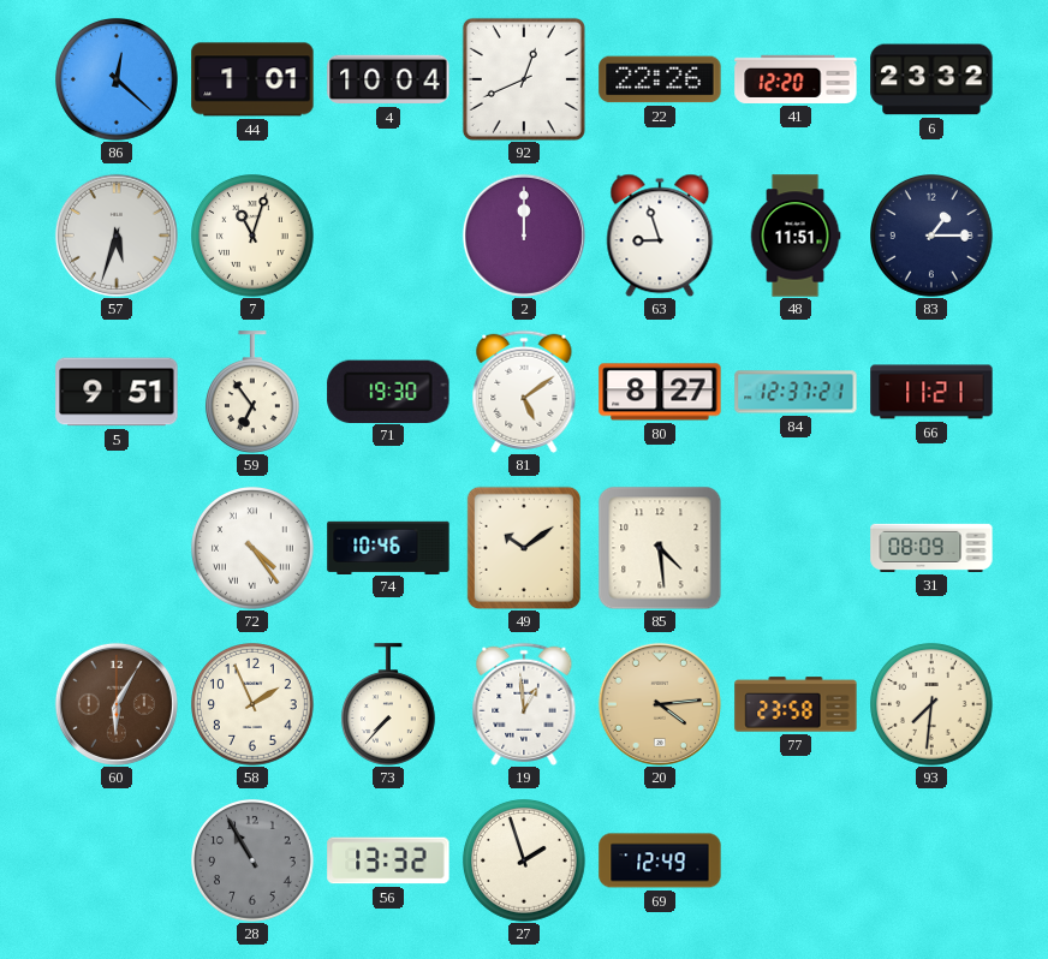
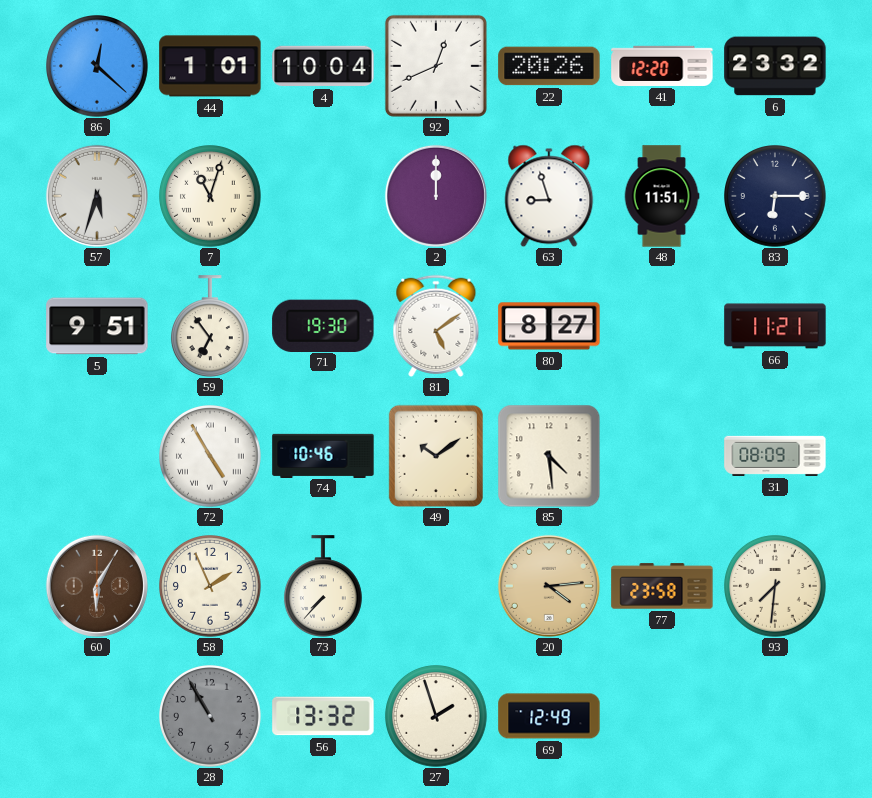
22: 22:26 -> 20:26 (549, 66)
83: 1:15 -> 6:15 (776, 197)
84: 12:37 -> none (796, 392)
72: 4:24 -> 4:55 (211, 457)
19: 12:59 -> none (524, 704)
